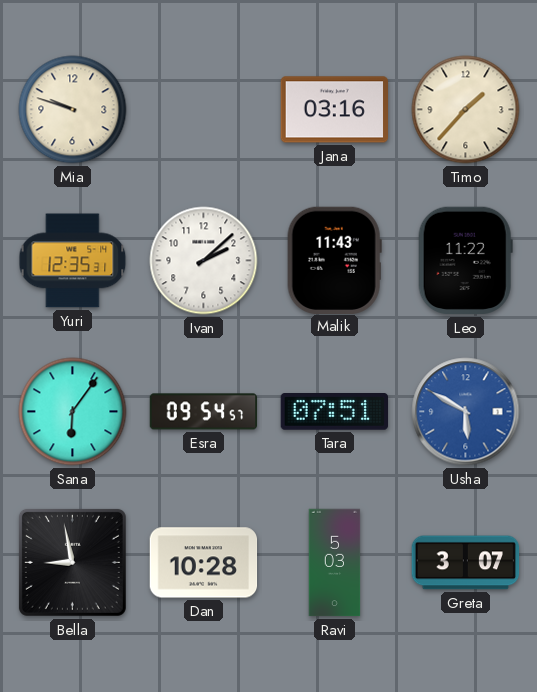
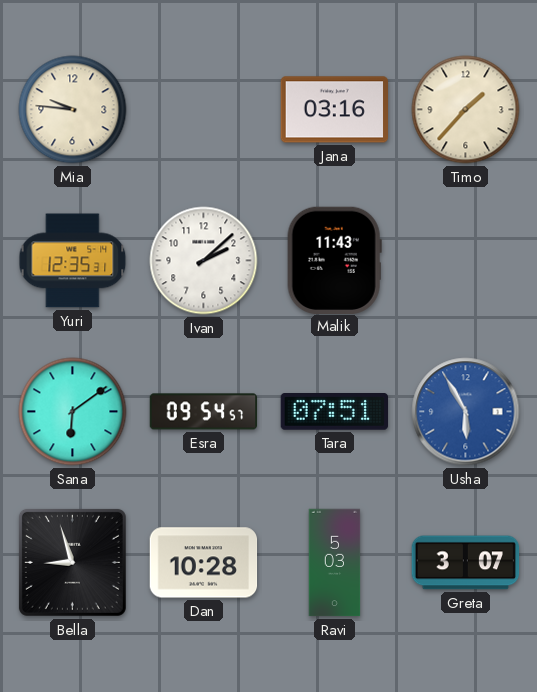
Mia: 9:48 -> 9:46 (73, 110)
Leo: 11:22 -> none (465, 261)
Sana: 6:06 -> 6:09 (73, 412)
Usha: 5:50 -> 5:55 (466, 412)
Bella: 8:58 -> 8:57 (72, 562)
